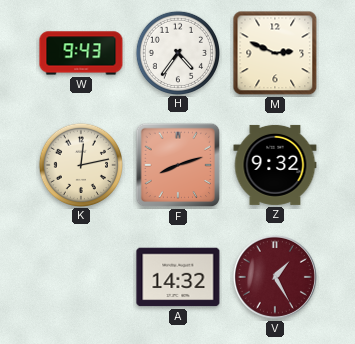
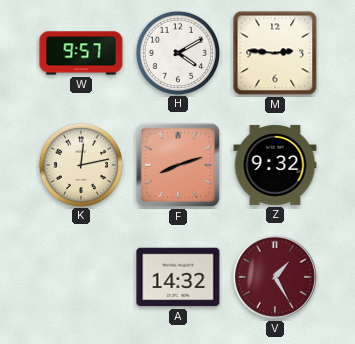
W: 9:43 -> 9:57 (81, 53)
H: 4:36 -> 4:10 (177, 52)
M: 2:49 -> 2:46 (275, 53)
